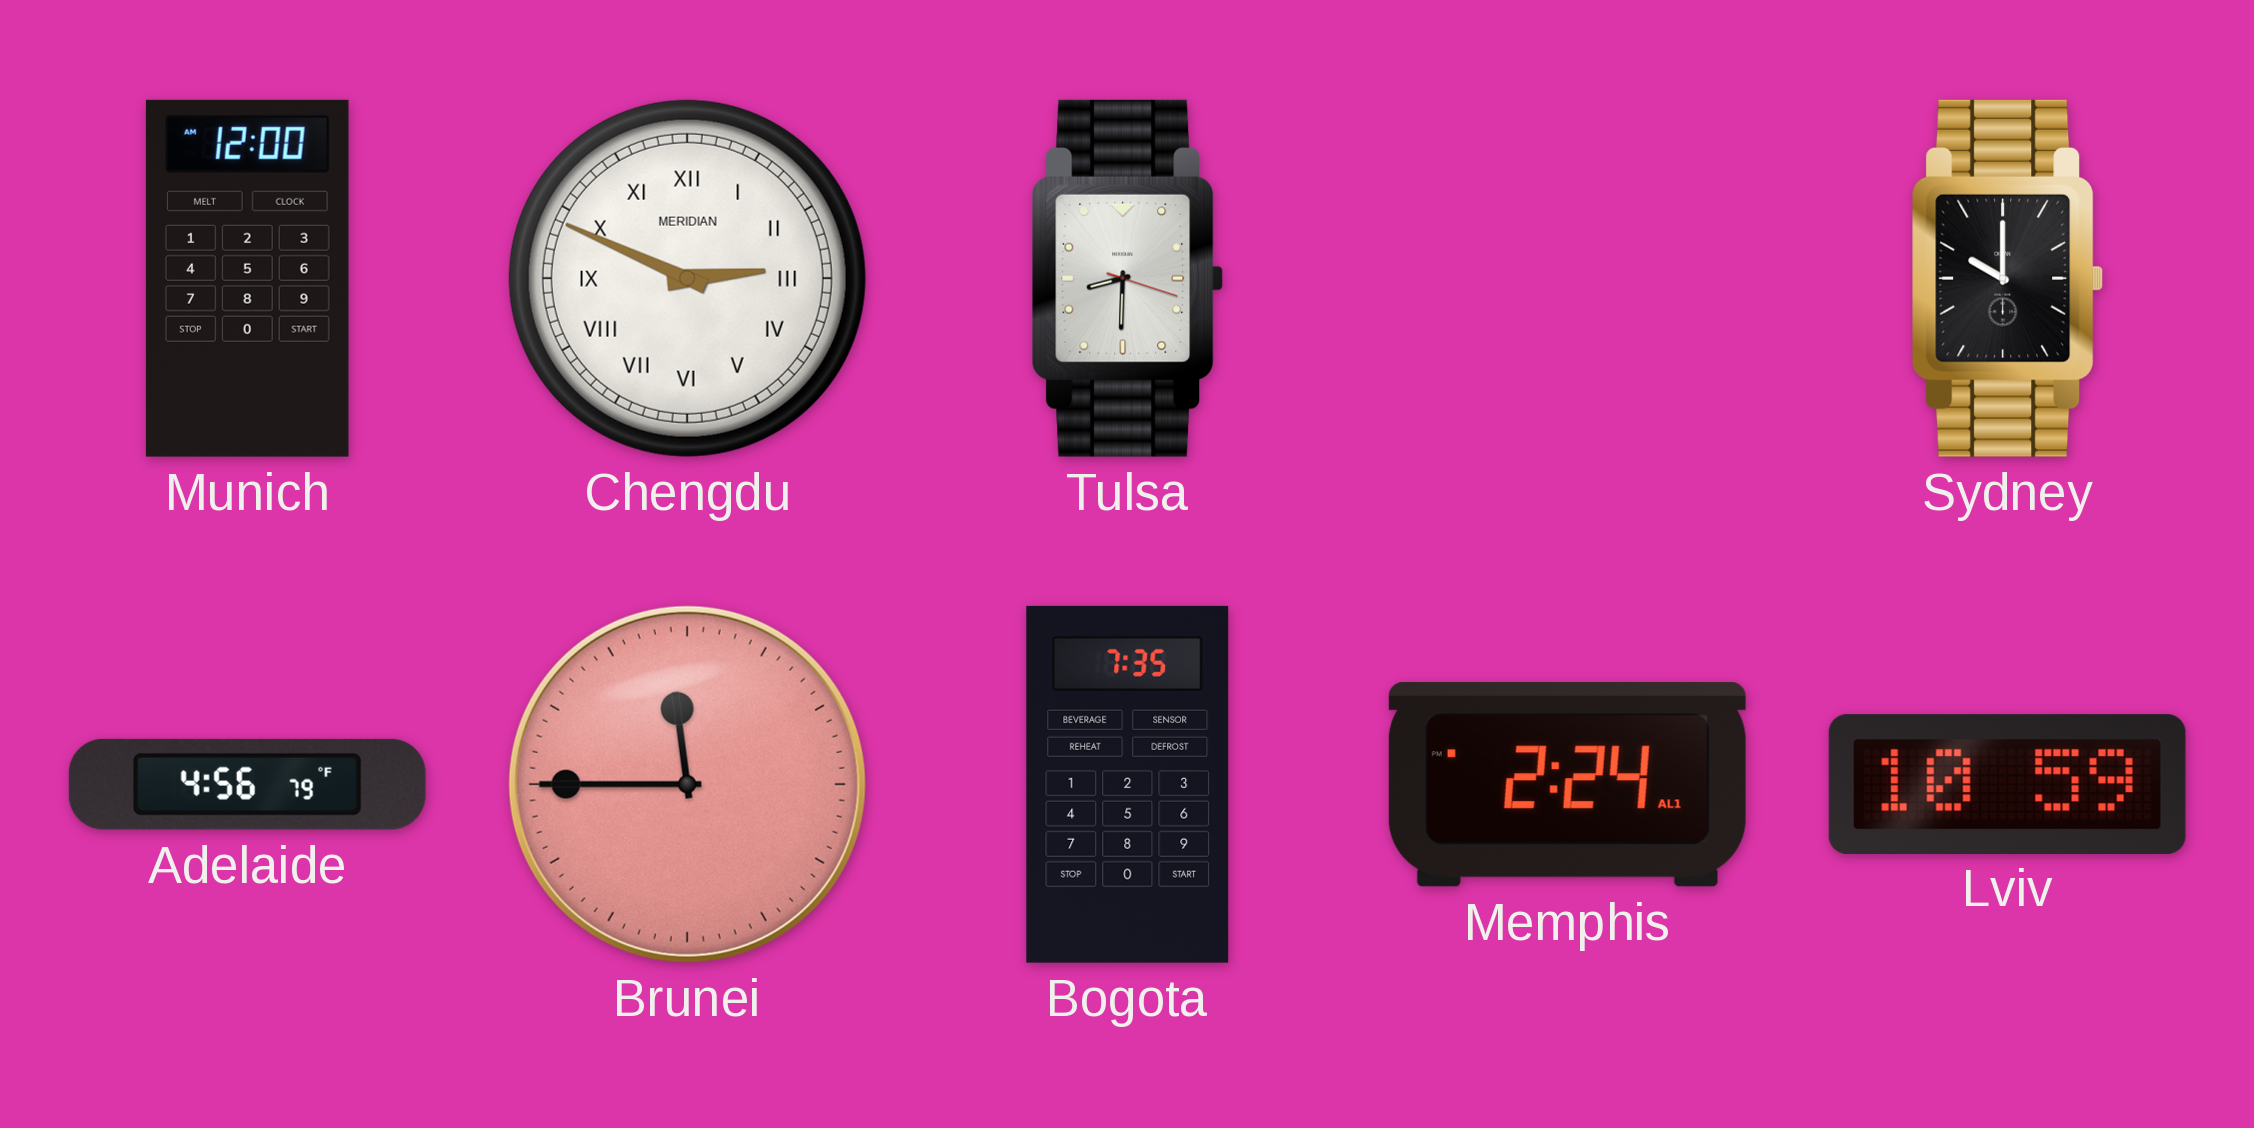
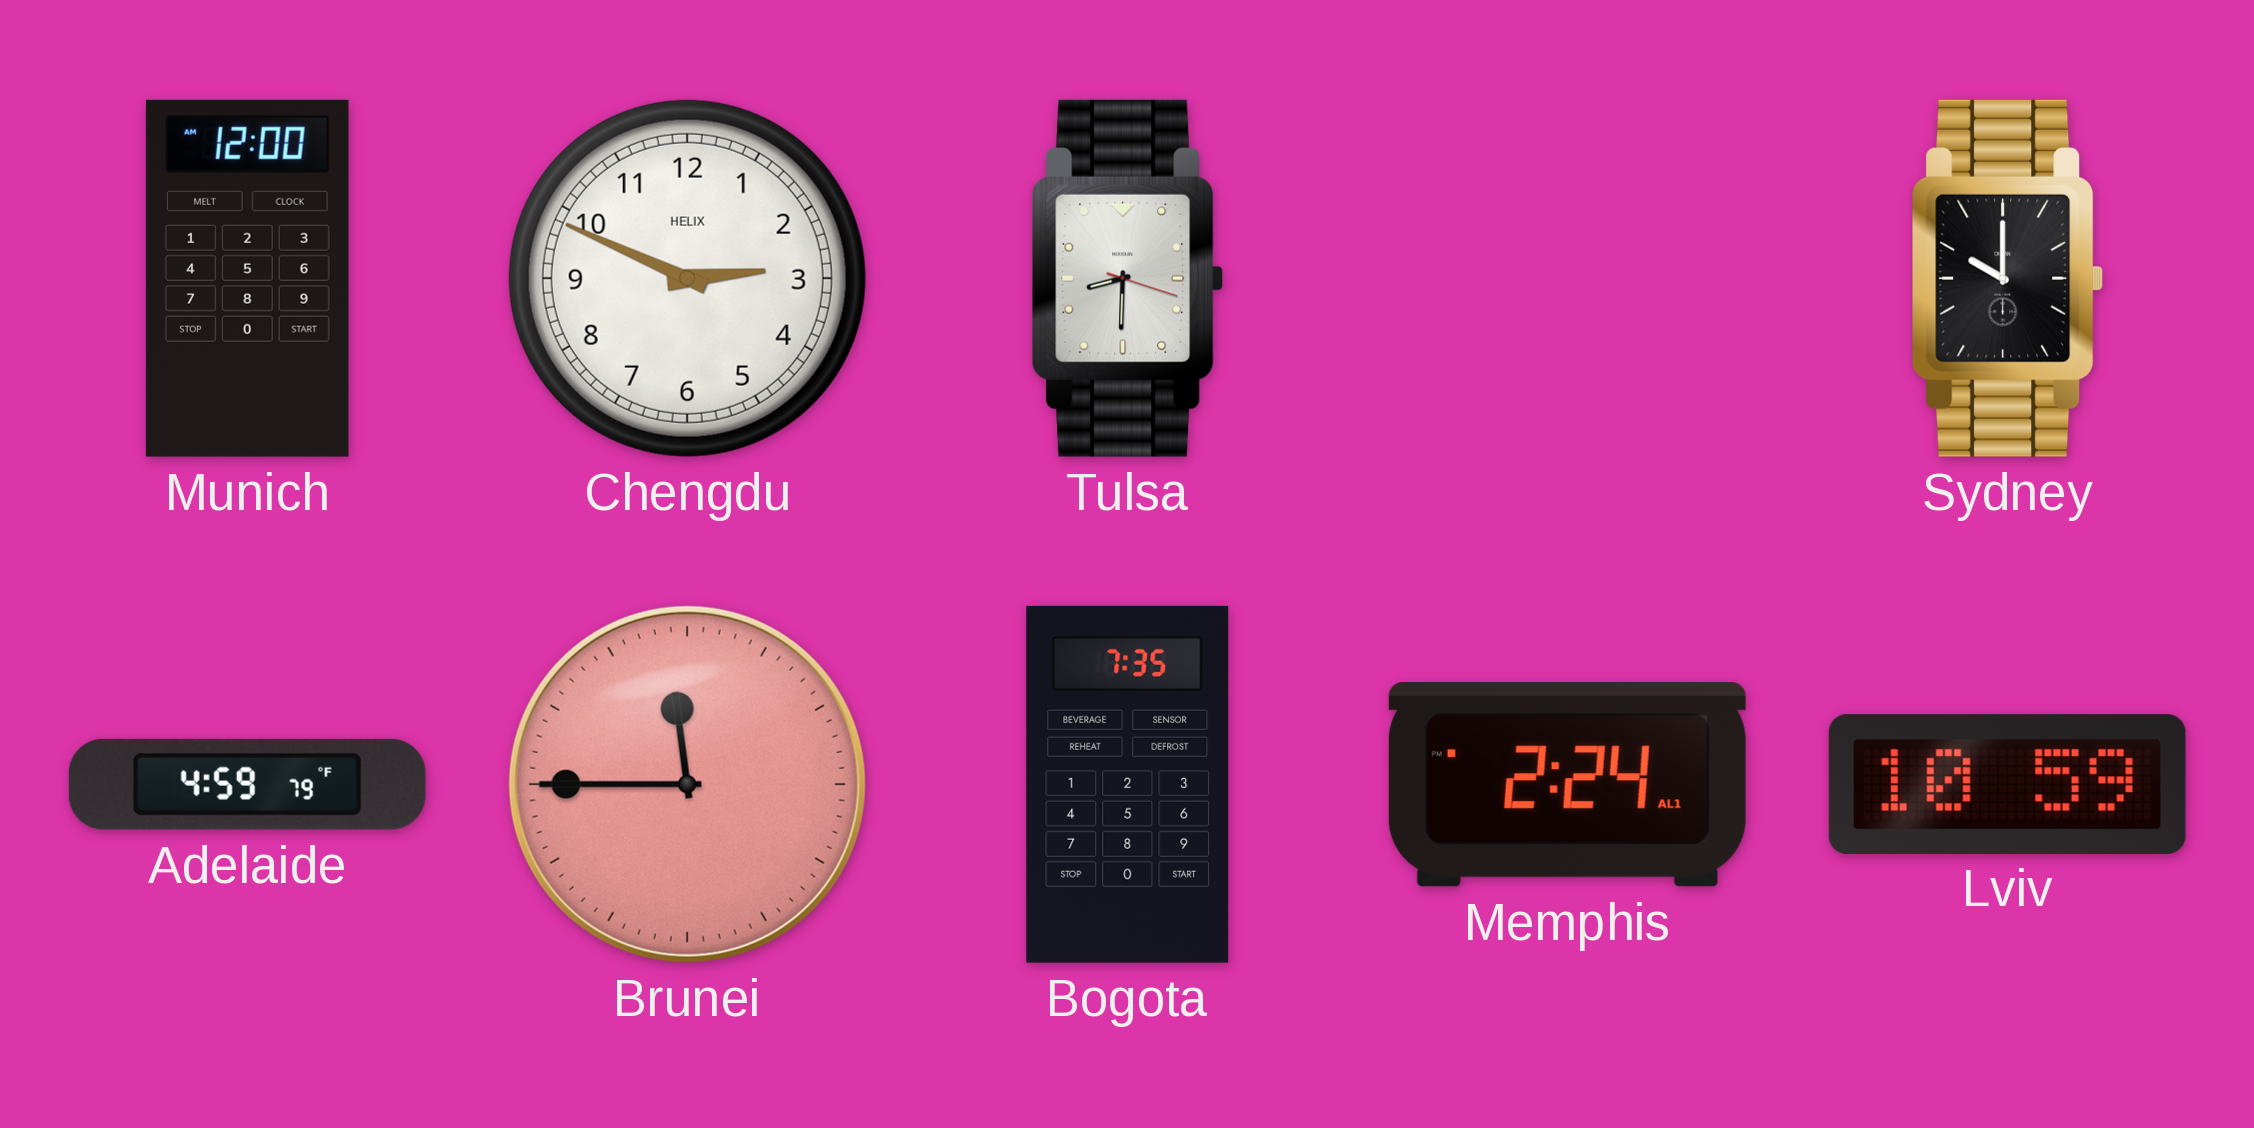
Chengdu numerals: Roman -> Arabic (687, 278)
Chengdu brand: MERIDIAN -> HELIX (687, 278)
Adelaide: 4:56 -> 4:59 (247, 784)
